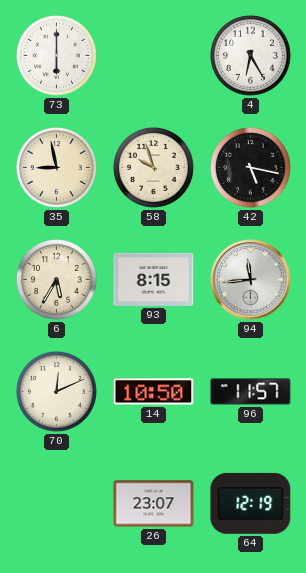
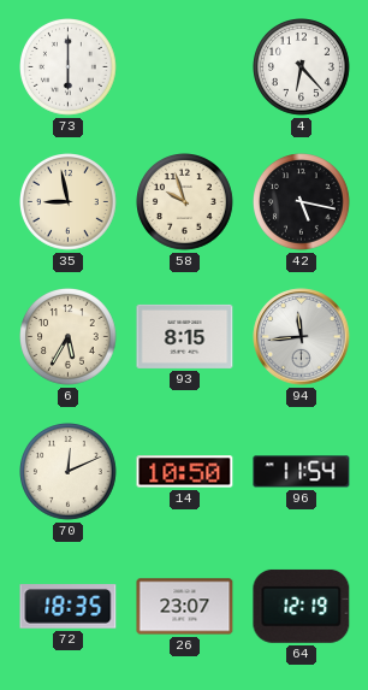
4: 6:25 -> 6:23 (302, 67)
96: 11:57 -> 11:54 (302, 472)
72: none -> 18:35 (69, 607)
